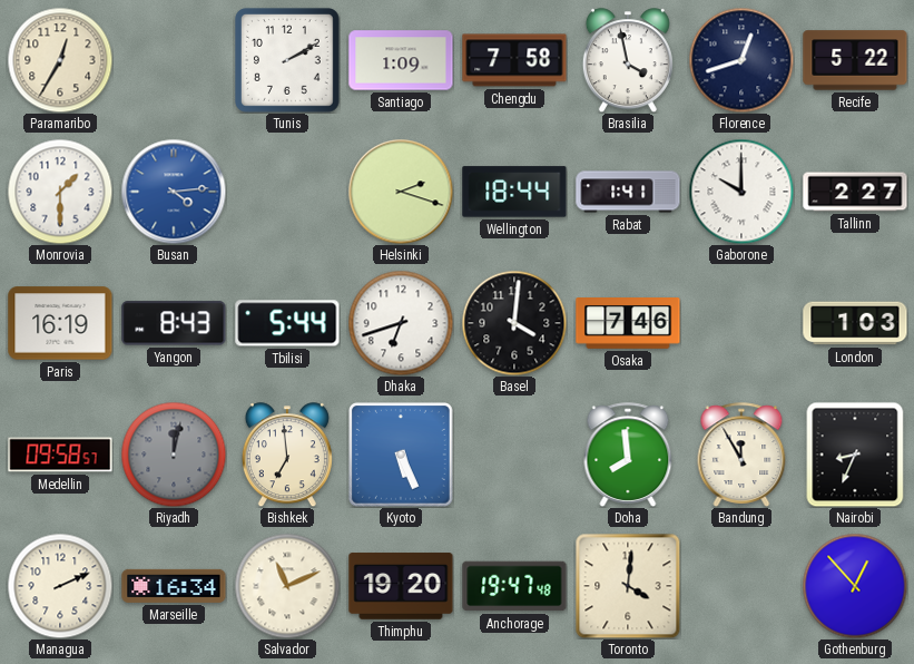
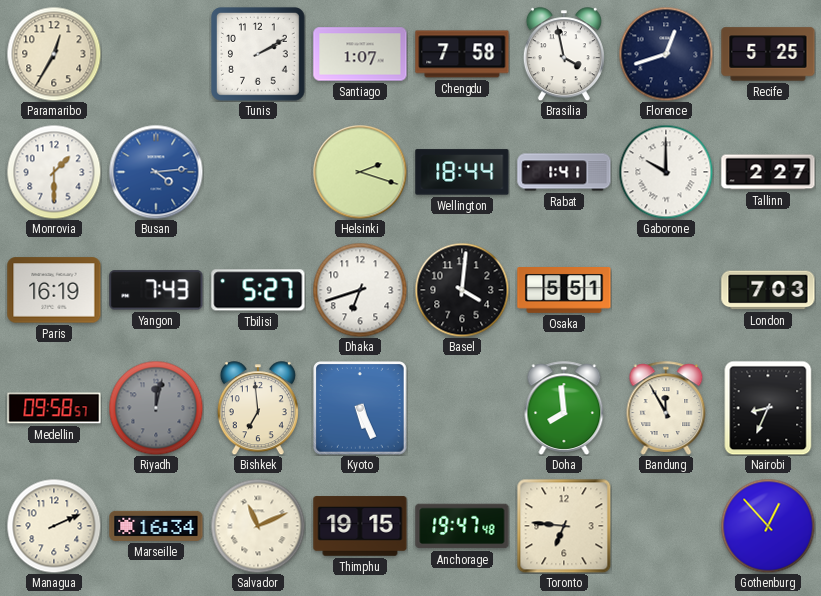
Santiago: 1:09 -> 1:07 (360, 54)
Recife: 5:22 -> 5:25 (768, 54)
Yangon: 8:43 -> 7:43 (156, 290)
Tbilisi: 5:44 -> 5:27 (258, 290)
Osaka: 7:46 -> 5:51 (564, 291)
London: 1:03 -> 7:03 (768, 290)
Thimphu: 19:20 -> 19:15 (360, 526)
Toronto: 4:01 -> 6:46 (564, 526)
